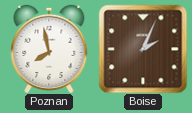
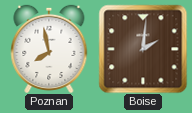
Boise: 2:04 -> 2:01 (143, 49)
